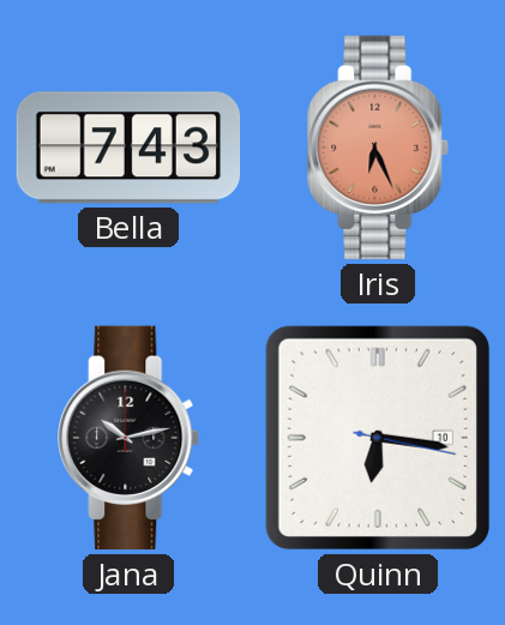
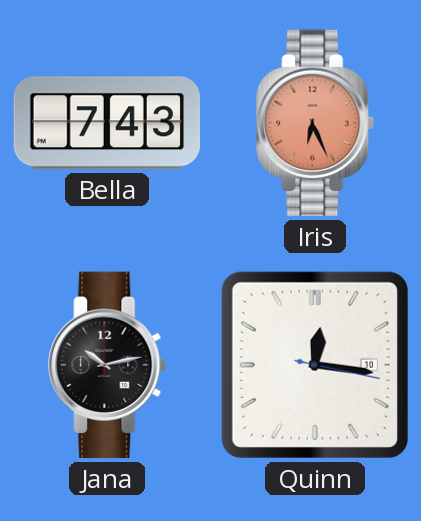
Quinn: 6:16 -> 12:16 (315, 365)
